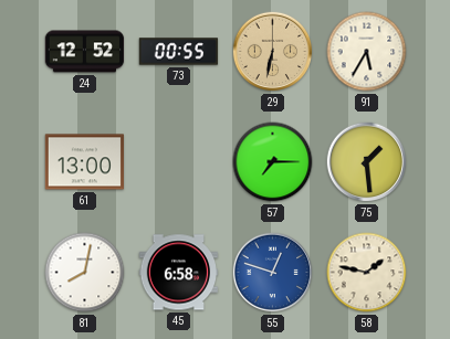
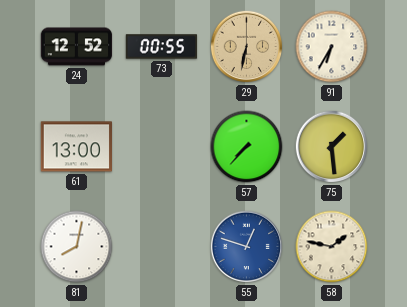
91: 5:35 -> 6:35 (332, 47)
57: 7:15 -> 7:37 (247, 147)
45: 6:58 -> none (179, 273)
